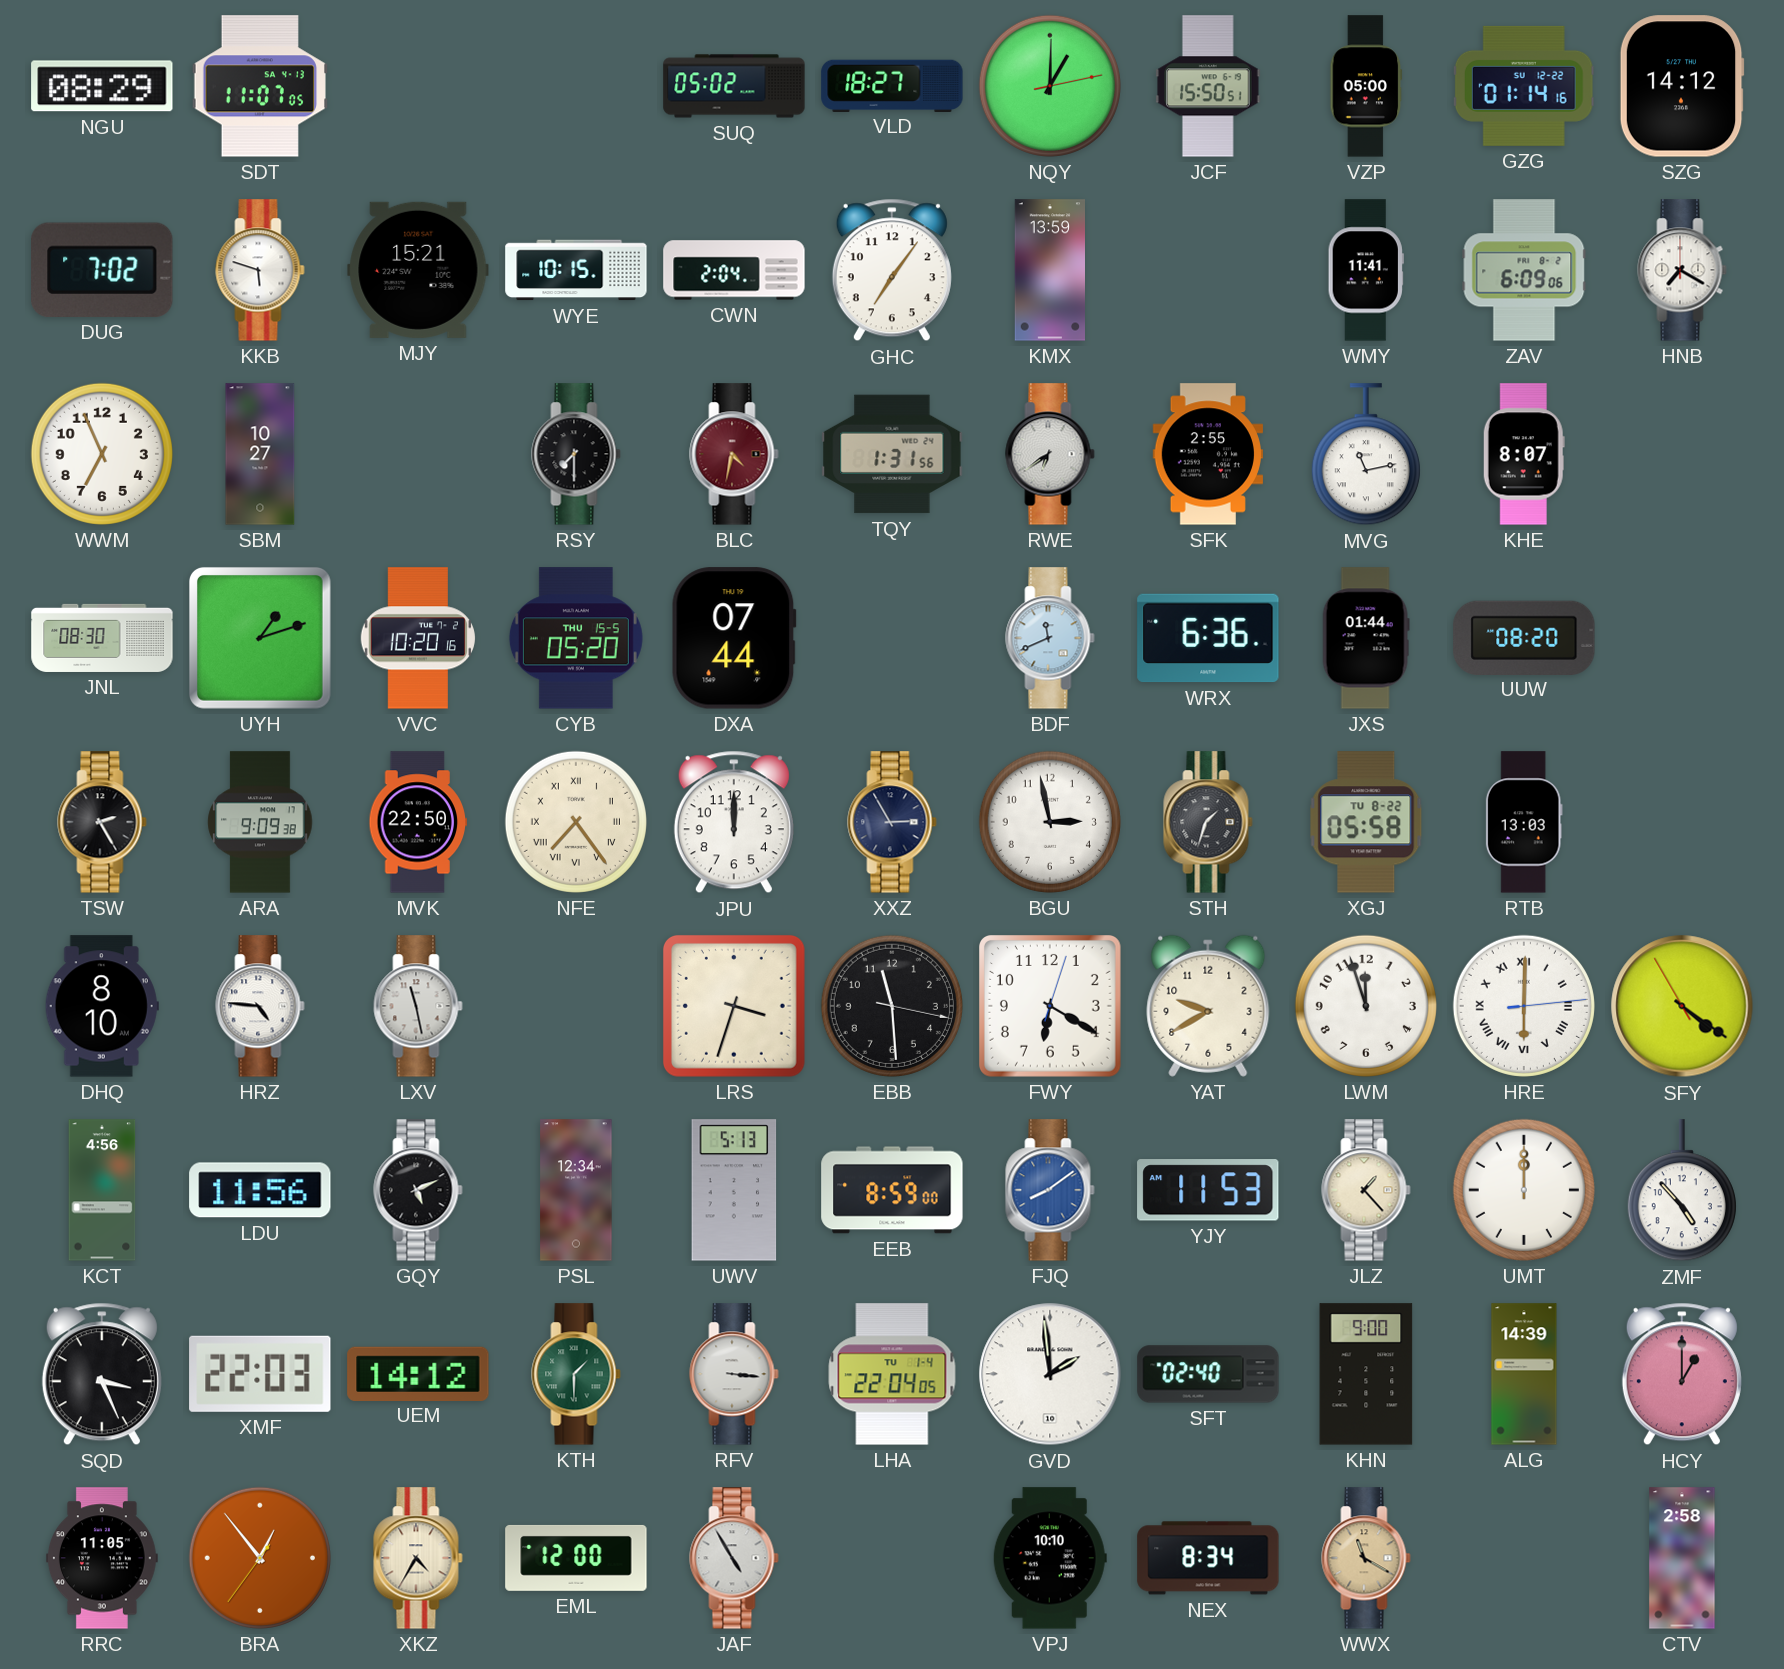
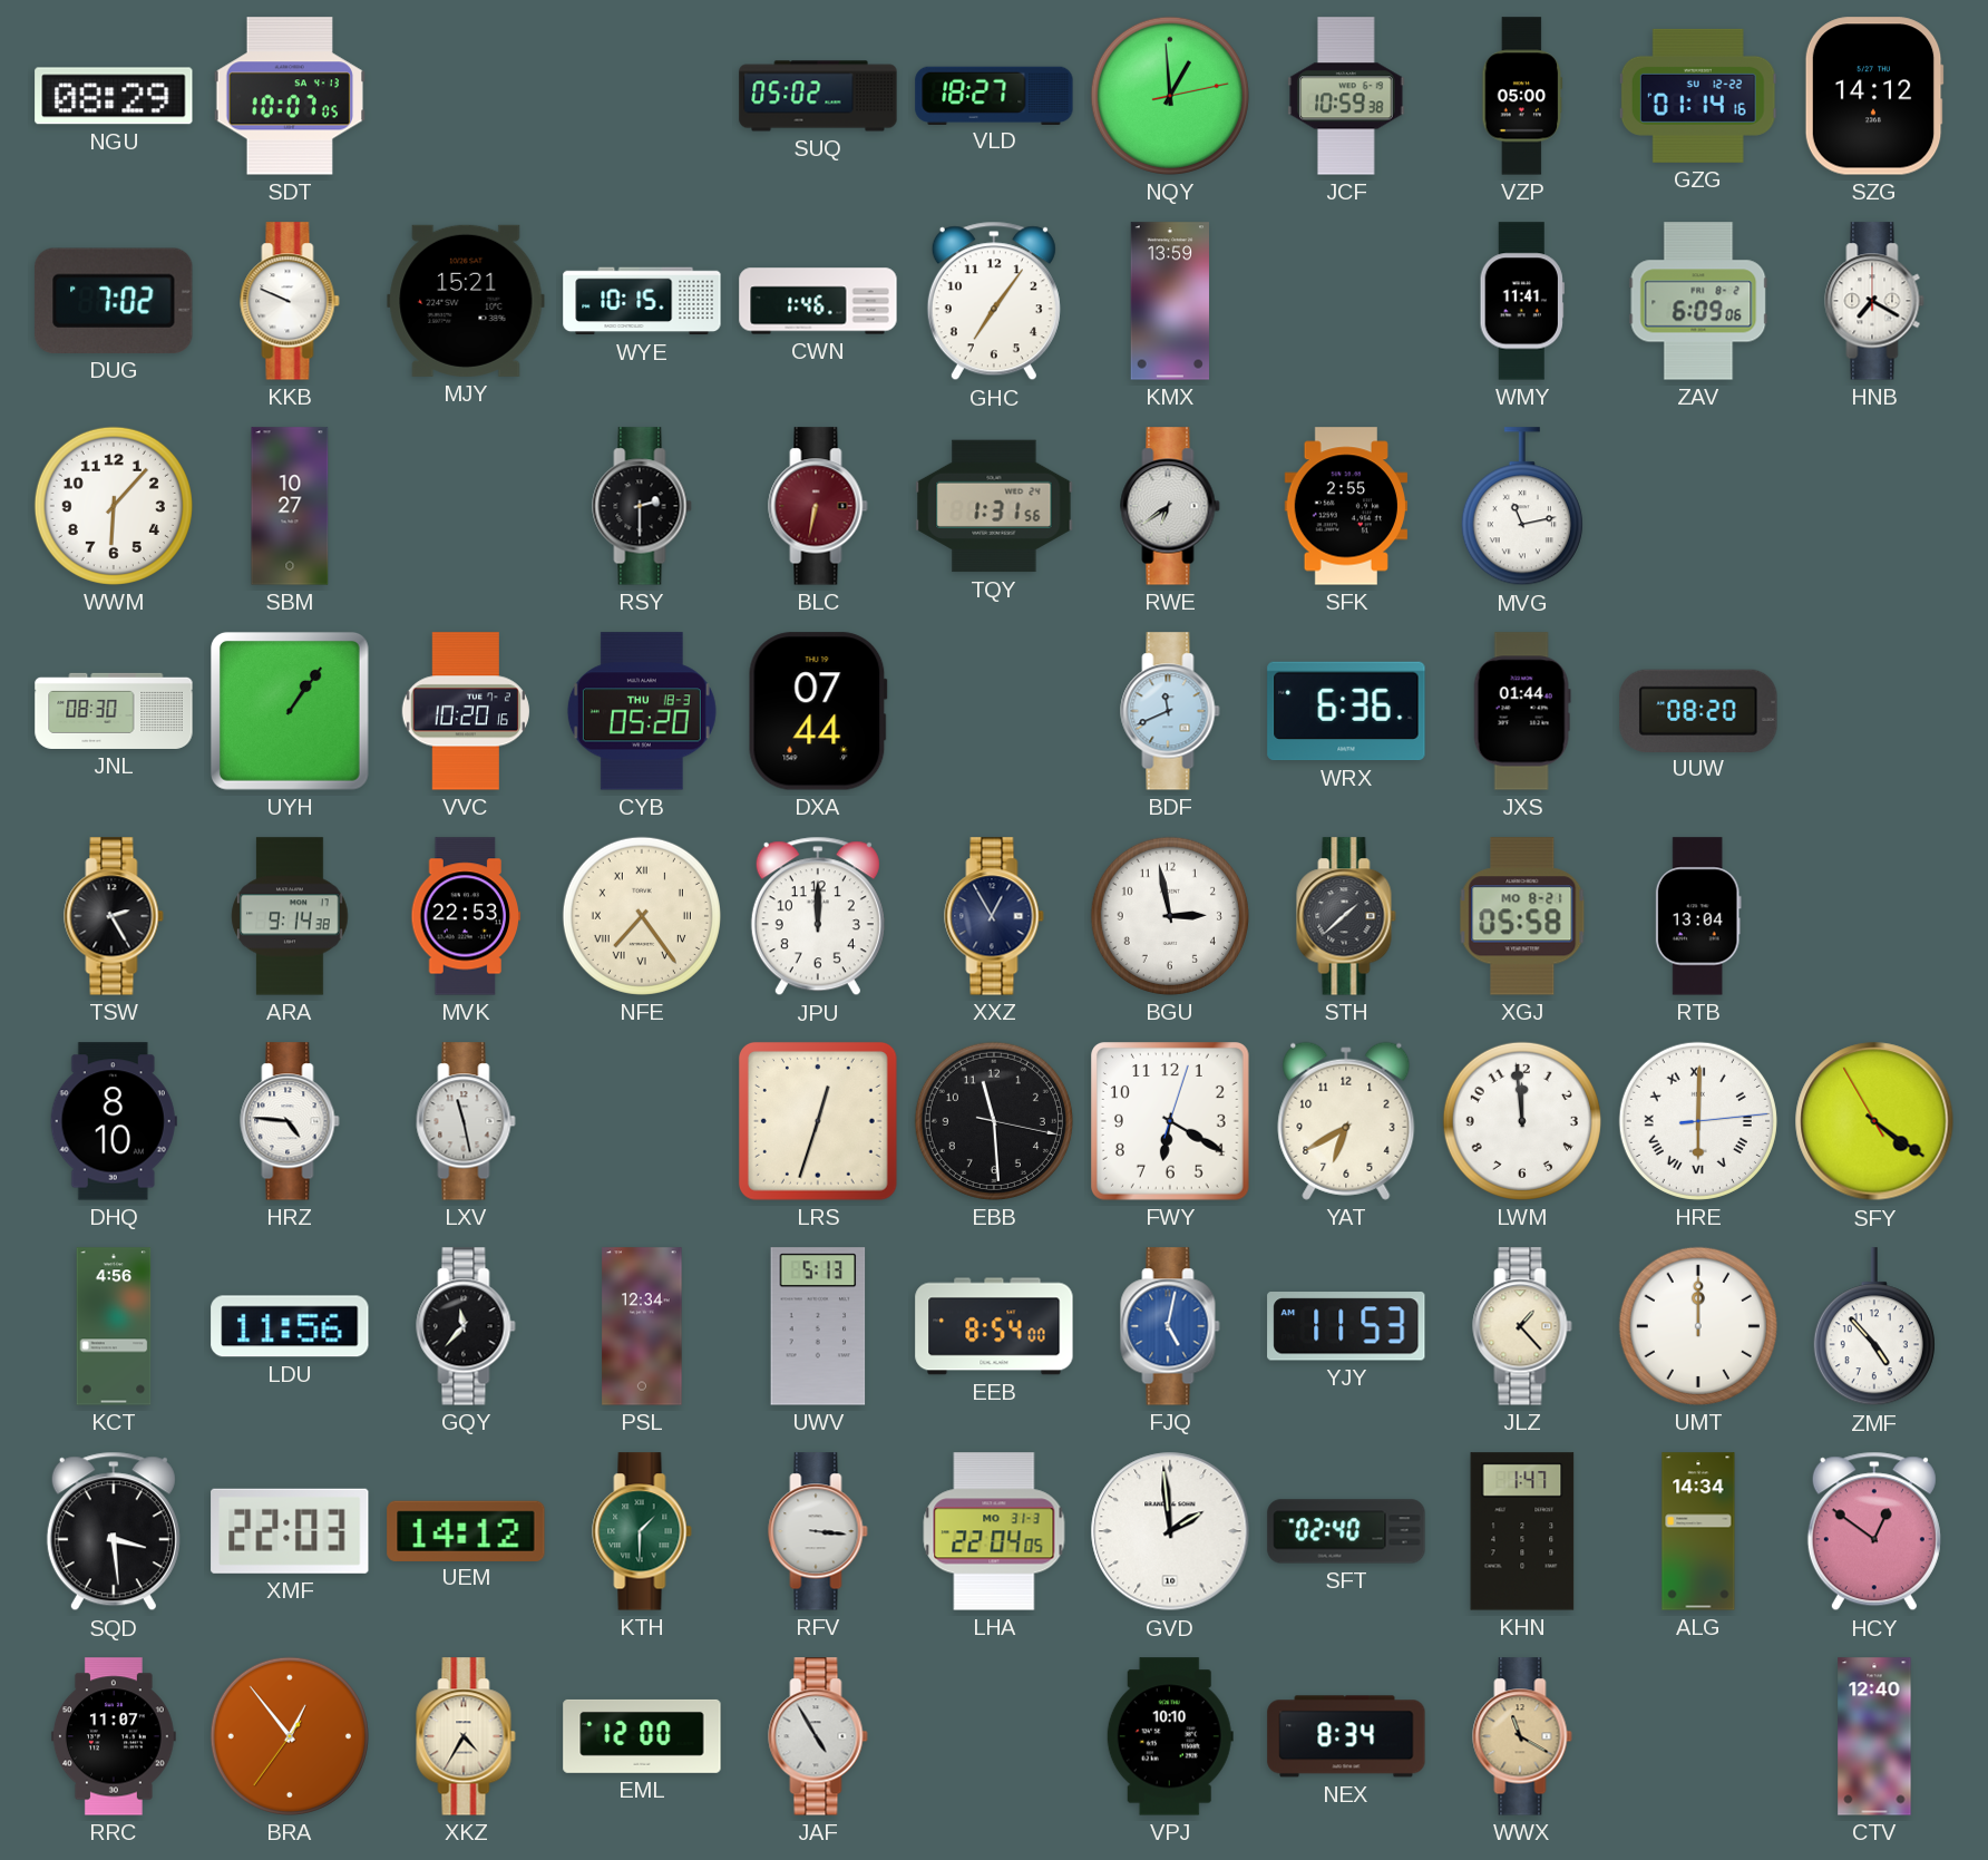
SDT: 11:07 -> 10:07 (290, 96)
NQY: 1:00 -> 12:59 (1170, 96)
JCF: 15:50 -> 10:59 (1346, 96)
KKB: 5:48 -> 9:49 (290, 301)
CWN: 2:04 -> 1:46 (818, 301)
WWM: 6:56 -> 6:07 (114, 506)
RSY: 7:30 -> 2:30 (642, 506)
BLC: 4:32 -> 6:32 (818, 506)
KHE: 8:07 -> none (1524, 454)
UYH: 1:12 -> 1:06 (291, 711)
CYB date: THU 15-5 -> THU 18-3 (642, 711)
ARA: 9:09 -> 9:14 (290, 916)
MVK: 22:50 -> 22:53 (466, 916)
XXZ: 2:55 -> 12:55 (994, 916)
STH: 1:33 -> 1:38 (1346, 916)
XGJ date: TU 8-22 -> MO 8-21 (1522, 916)
RTB: 13:03 -> 13:04 (1698, 916)
LRS: 3:33 -> 12:33 (818, 1121)
YAT: 9:40 -> 6:40 (1346, 1121)
LWM: 11:57 -> 11:59 (1522, 1121)
GQY: 5:11 -> 11:37 (466, 1326)
EEB: 8:59 -> 8:54 (994, 1326)
FJQ: 8:09 -> 5:02 (1170, 1326)
SQD: 3:26 -> 3:29 (114, 1531)
LHA date: TU 1-4 -> MO 31-3 (994, 1531)
KHN: 9:00 -> 1:47 (1522, 1531)
ALG: 14:39 -> 14:34 (1698, 1531)
HCY: 1:00 -> 12:51 (1874, 1531)
RRC: 11:05 -> 11:07 (114, 1736)
CTV: 2:58 -> 12:40 (1874, 1736)
